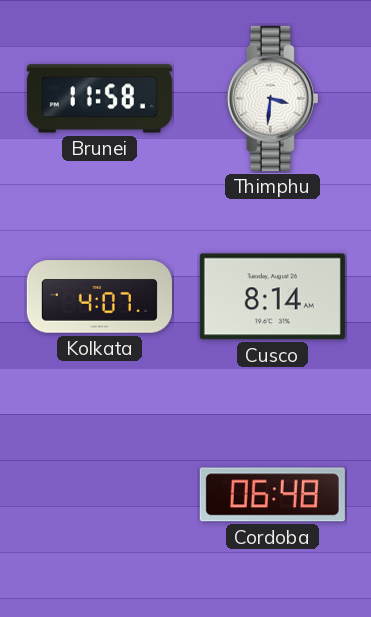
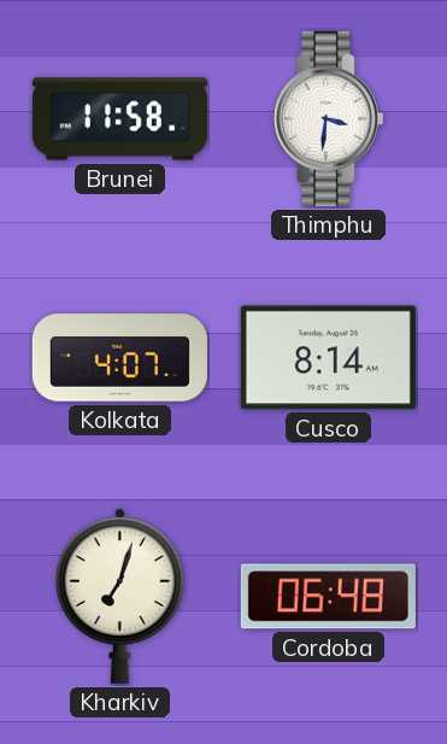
Kharkiv: none -> 7:03 (119, 596)
